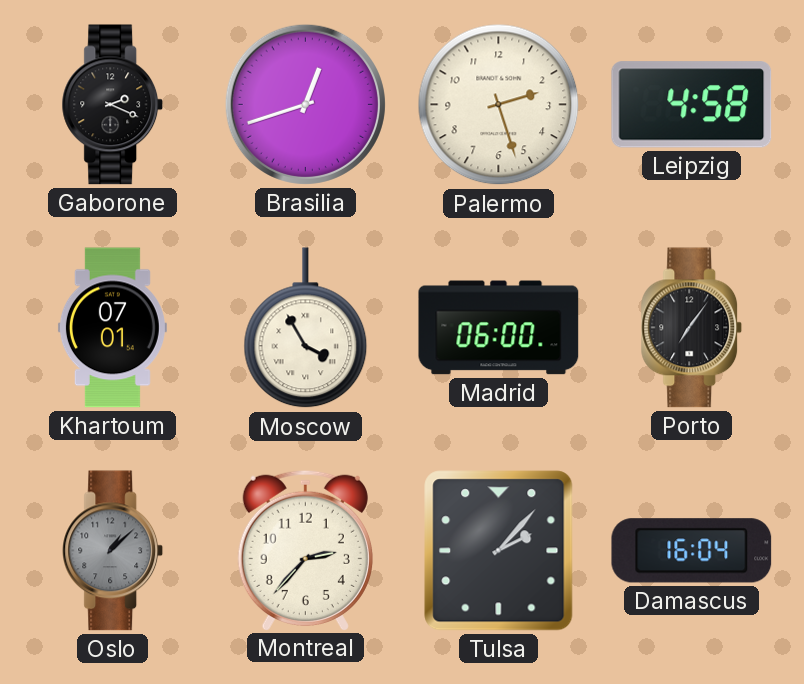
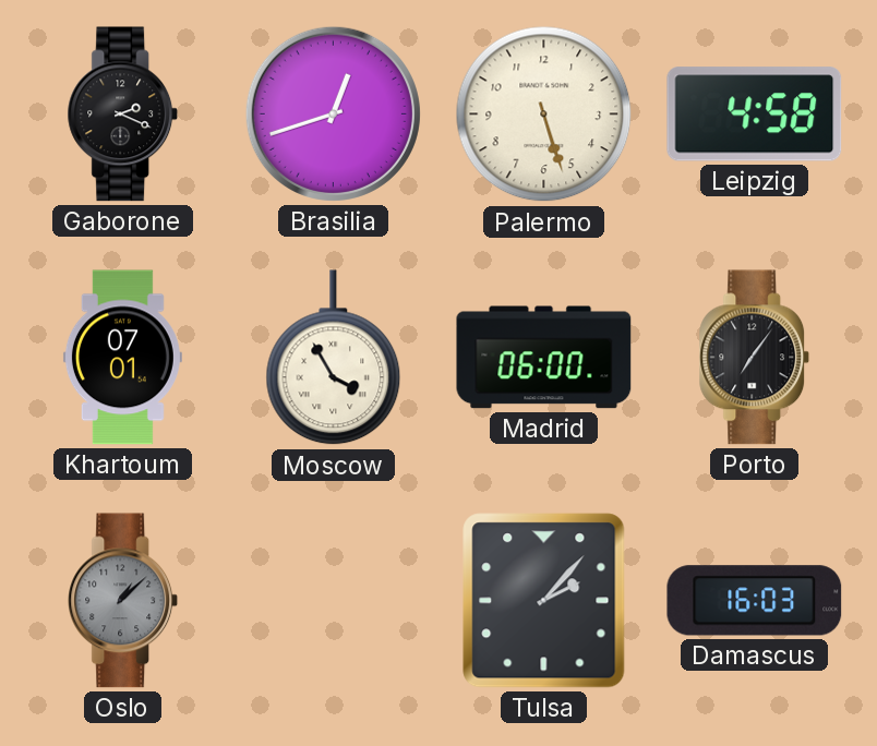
Palermo: 2:27 -> 5:27 (544, 115)
Montreal: 2:37 -> none (305, 550)
Damascus: 16:04 -> 16:03 (755, 601)
